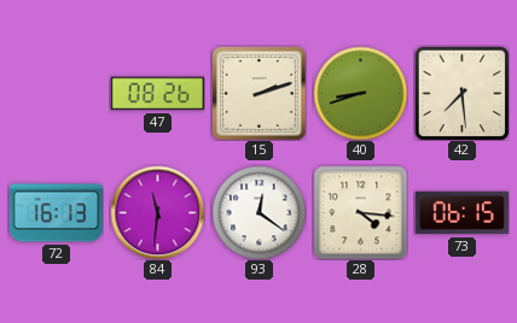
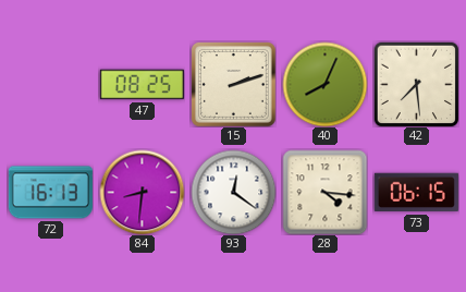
47: 08:26 -> 08:25 (142, 85)
40: 8:42 -> 8:04 (324, 84)
84: 11:31 -> 8:31 (142, 192)
